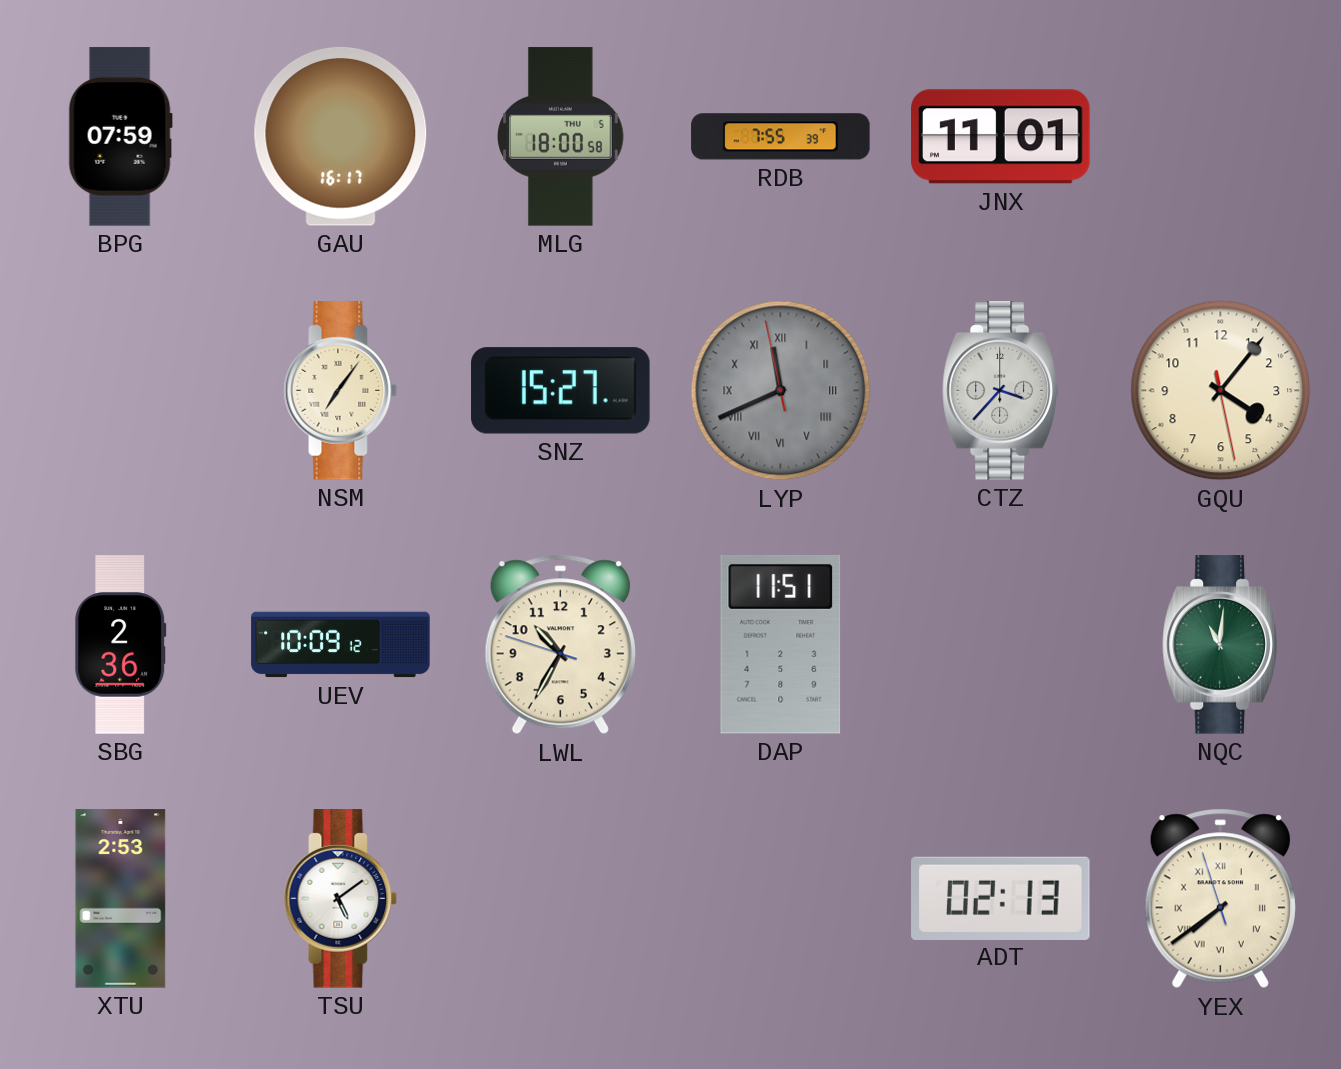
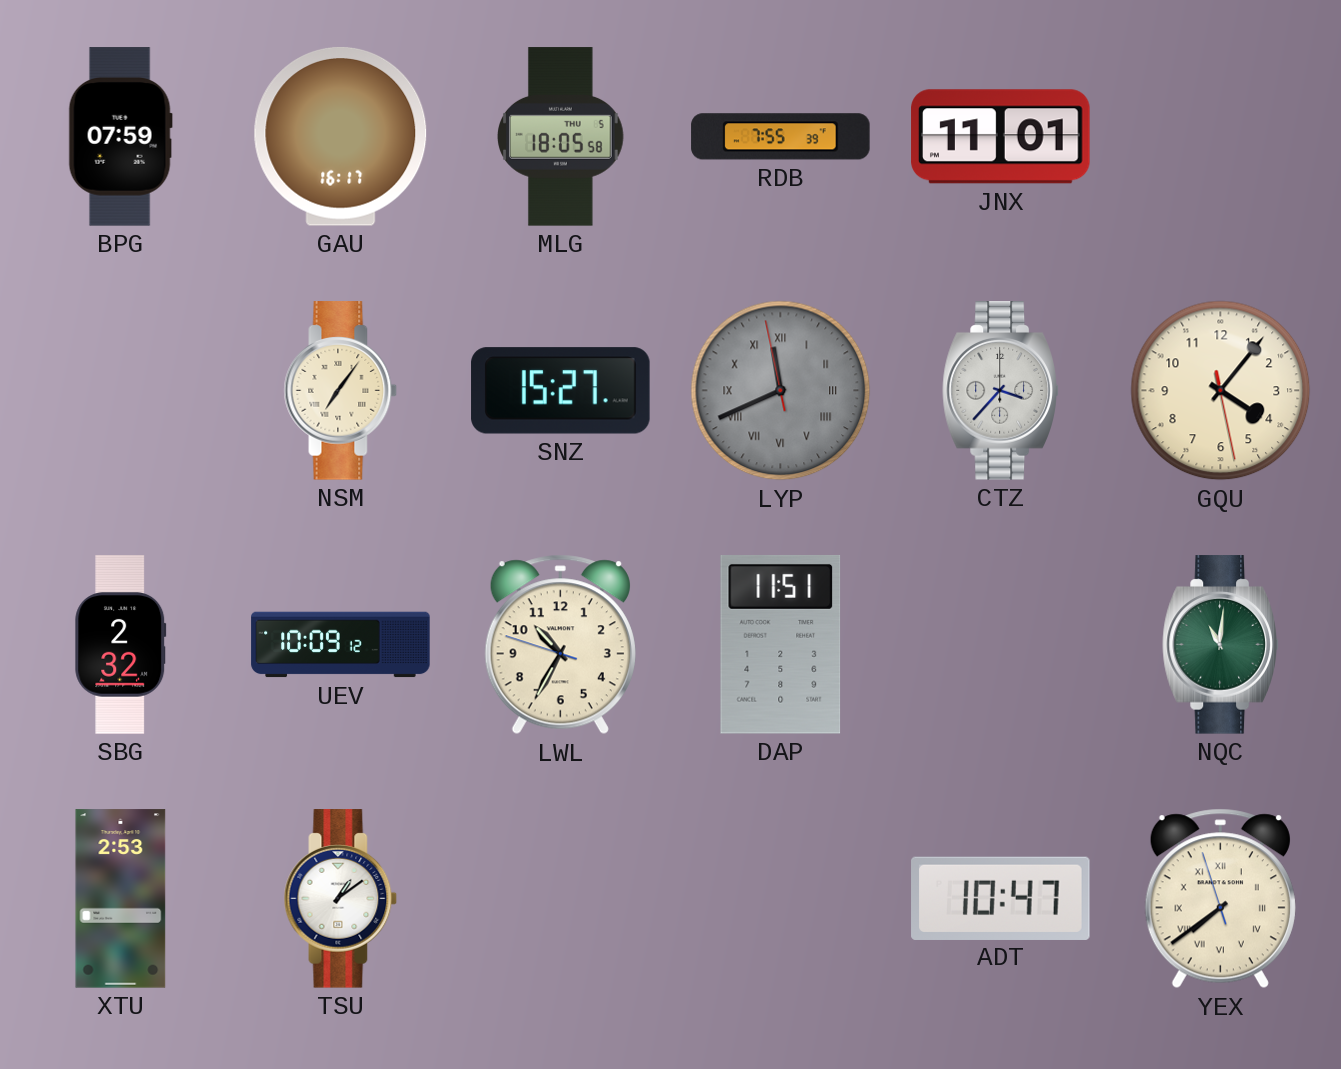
MLG: 18:00 -> 18:05 (561, 137)
SBG: 2:36 -> 2:32 (121, 645)
TSU: 5:09 -> 1:09 (341, 899)
ADT: 02:13 -> 10:47 (1001, 898)
